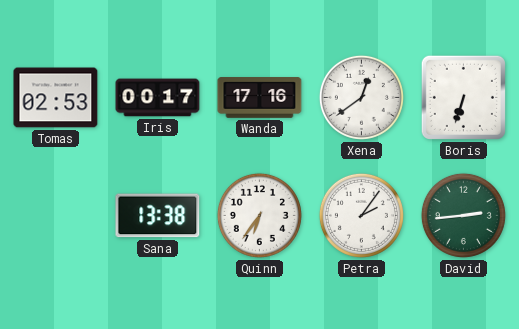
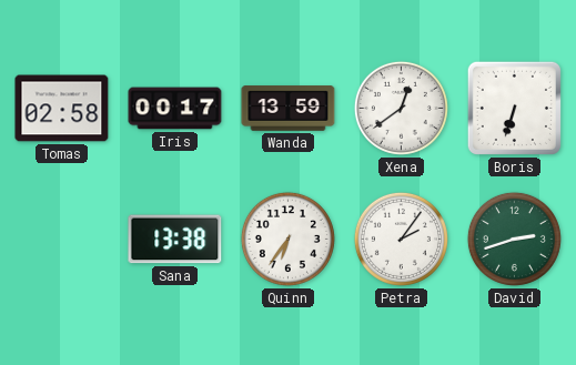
Tomas: 02:53 -> 02:58 (62, 109)
Wanda: 17:16 -> 13:59 (289, 109)
David: 2:44 -> 2:42 (514, 239)
